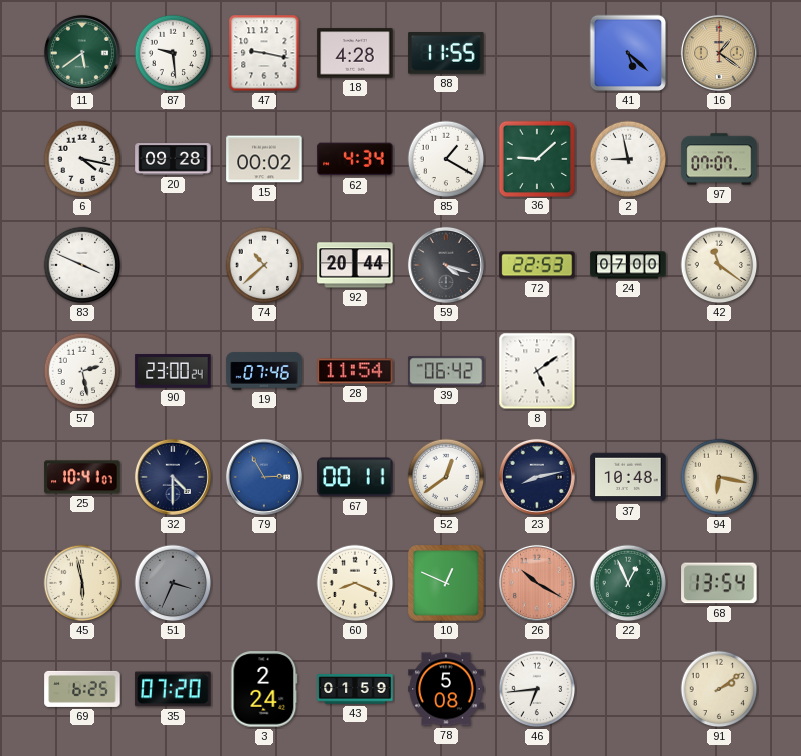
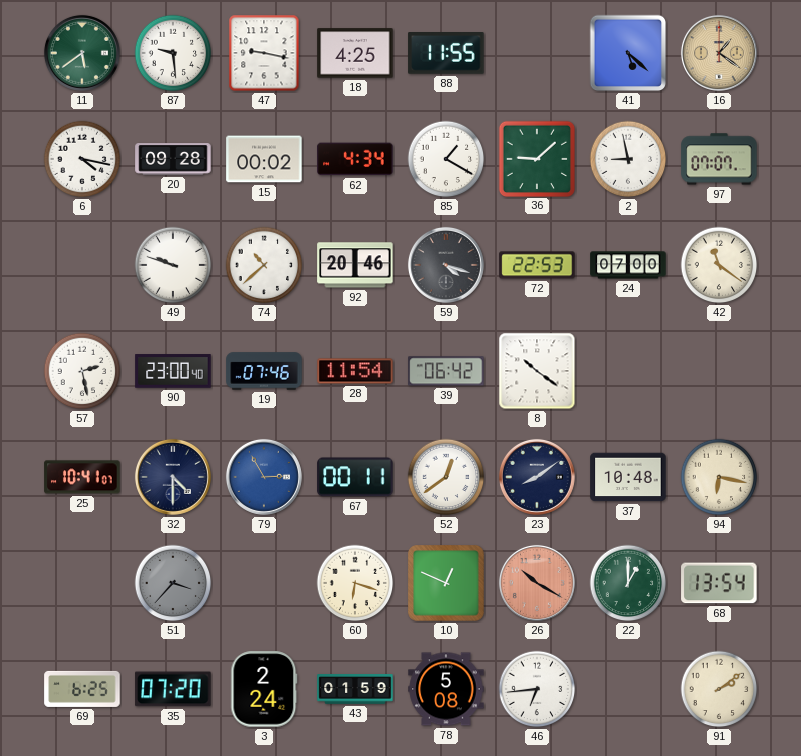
18: 4:28 -> 4:25 (355, 53)
83: 3:49 -> none (82, 265)
49: none -> 9:48 (173, 265)
92: 20:44 -> 20:46 (355, 265)
90: 23:00:24 -> 23:00:40 (173, 371)
8: 5:09 -> 10:21 (537, 371)
23: 8:13 -> 8:09 (537, 477)
45: 5:58 -> none (82, 583)
51: 3:34 -> 3:37 (173, 583)
60: 8:19 -> 6:18 (355, 583)
22: 12:56 -> 1:00 (628, 583)
